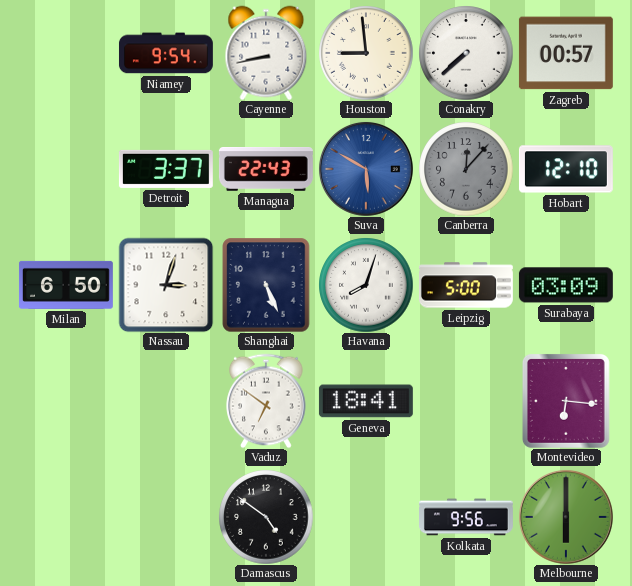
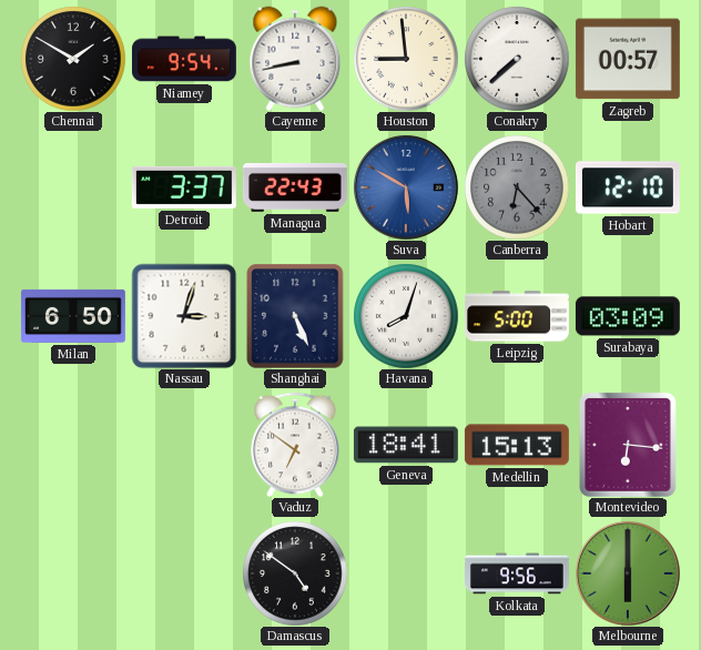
Chennai: none -> 1:50 (73, 59)
Canberra: 12:07 -> 6:23 (517, 187)
Medellin: none -> 15:13 (517, 445)
